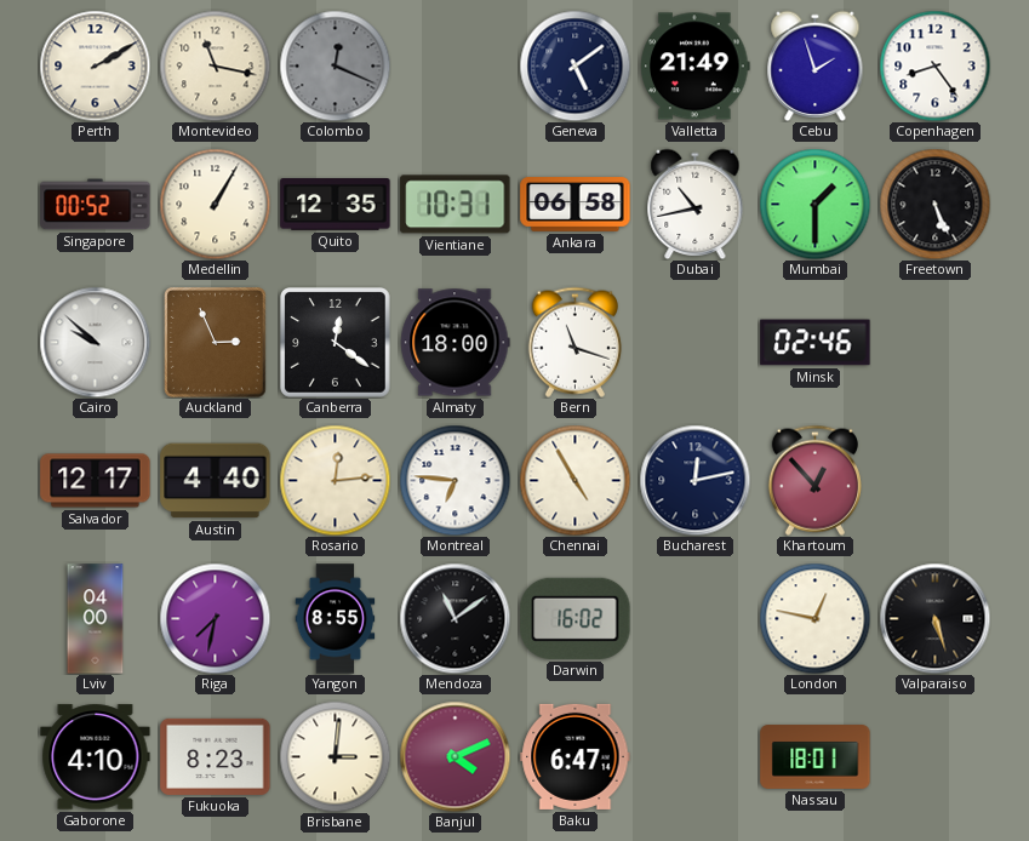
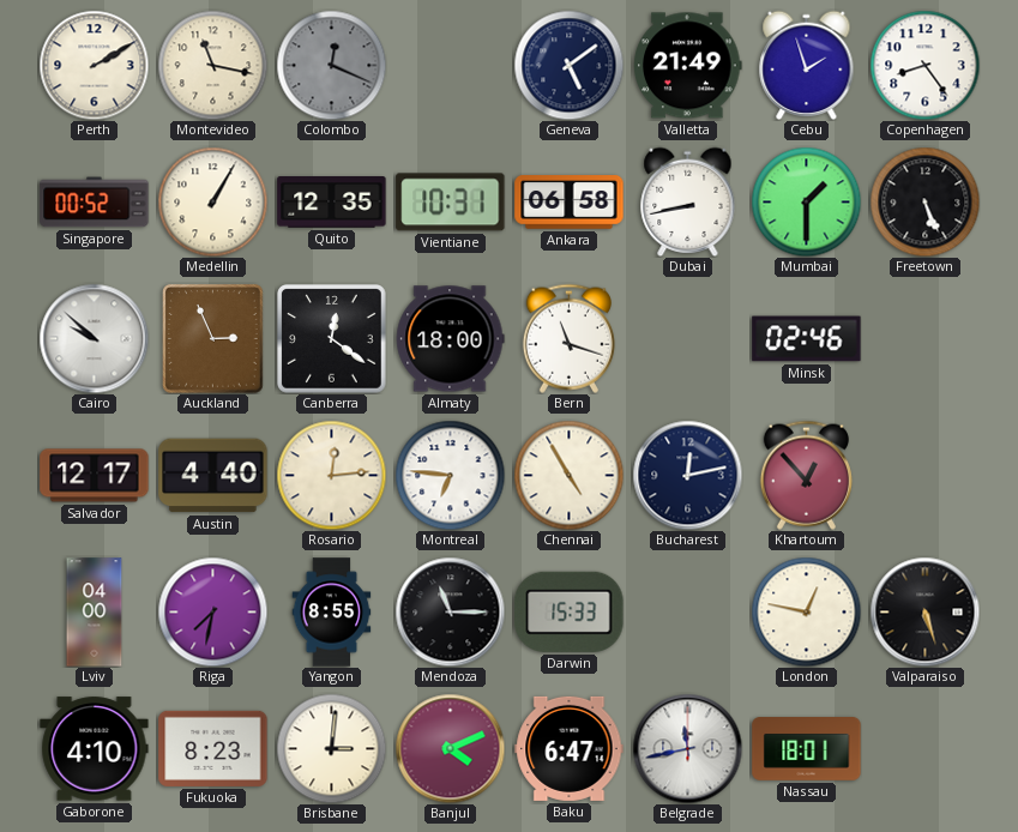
Dubai: 10:43 -> 8:43 (688, 201)
Mendoza: 11:09 -> 11:15 (450, 611)
Darwin: 16:02 -> 15:33 (570, 611)
Belgrade: none -> 11:43 (687, 748)
